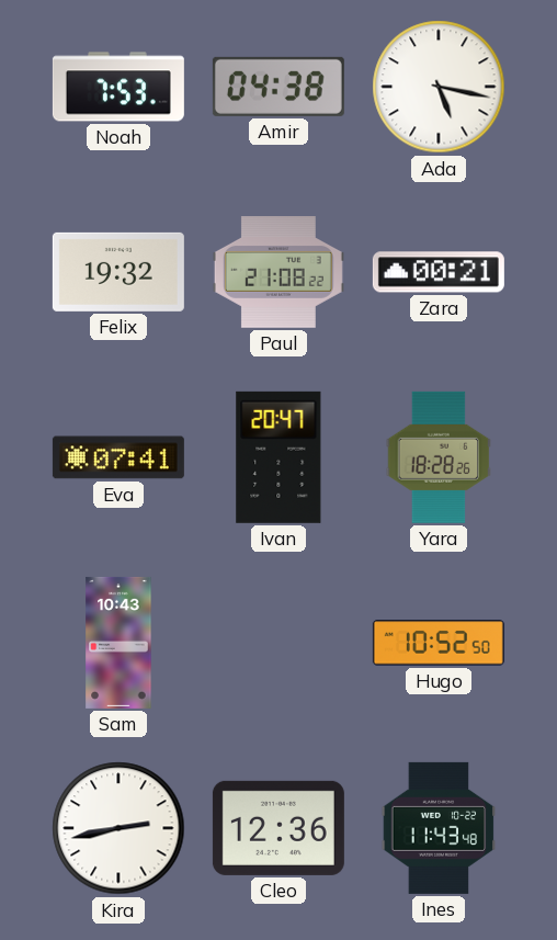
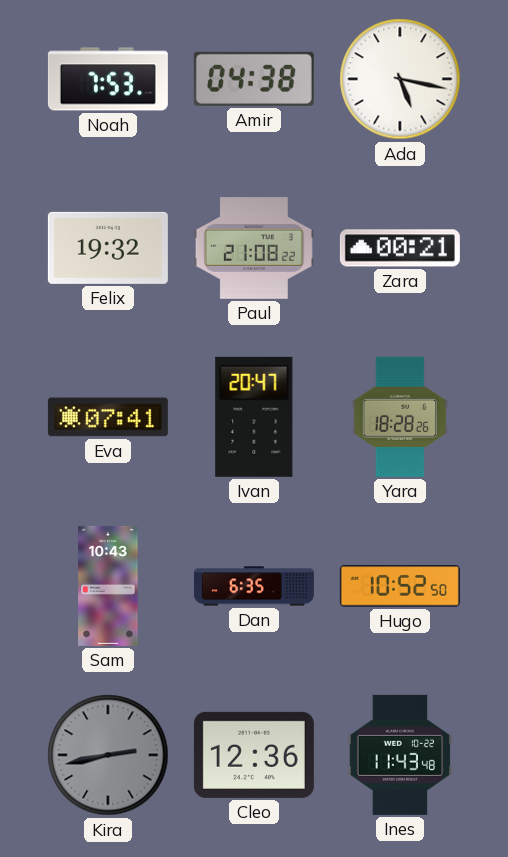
Dan: none -> 6:35 (254, 586)
Kira dial: white -> grey (108, 755)
